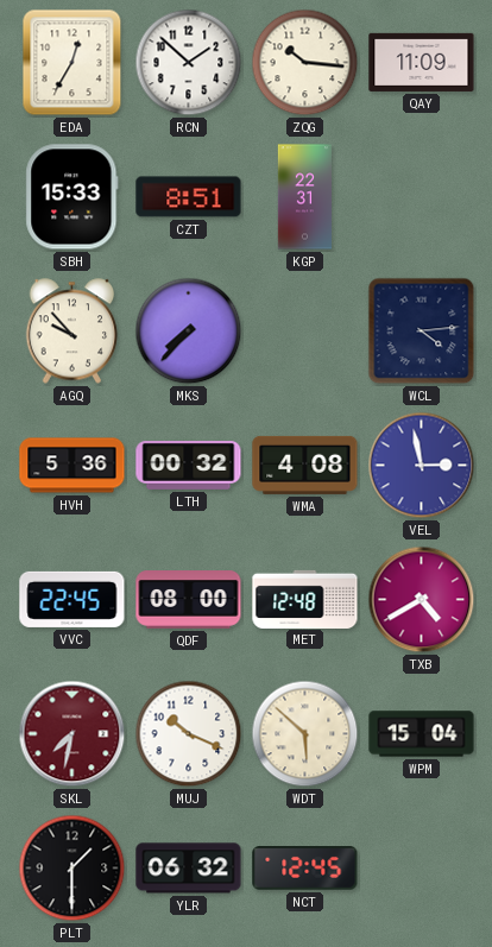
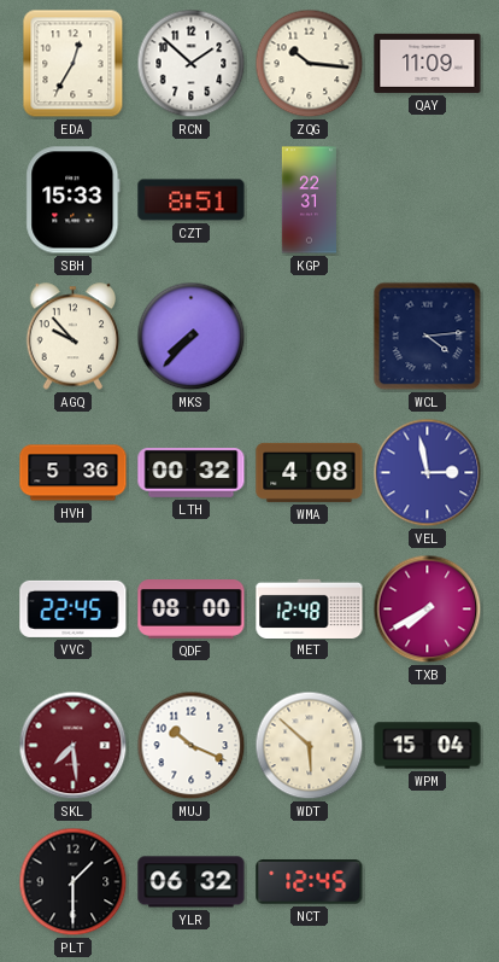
TXB: 4:40 -> 7:40 (428, 610)
SKL: 7:32 -> 7:29 (74, 746)
